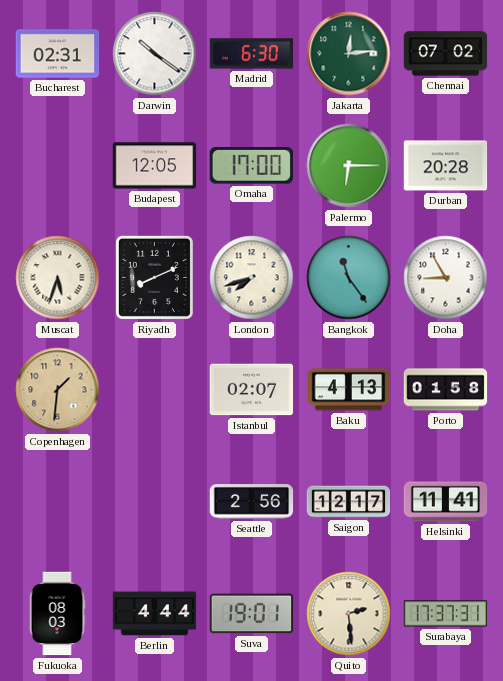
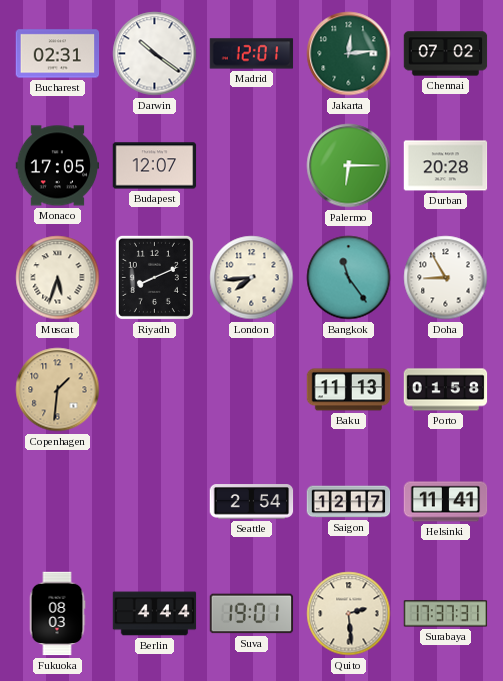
Madrid: 6:30 -> 12:01 (252, 54)
Monaco: none -> 17:05 (58, 166)
Budapest: 12:05 -> 12:07 (155, 166)
Omaha: 17:00 -> none (251, 166)
London: 7:42 -> 7:44 (252, 278)
Istanbul: 02:07 -> none (252, 390)
Baku: 4:13 -> 11:13 (349, 390)
Seattle: 2:56 -> 2:54 (252, 502)
